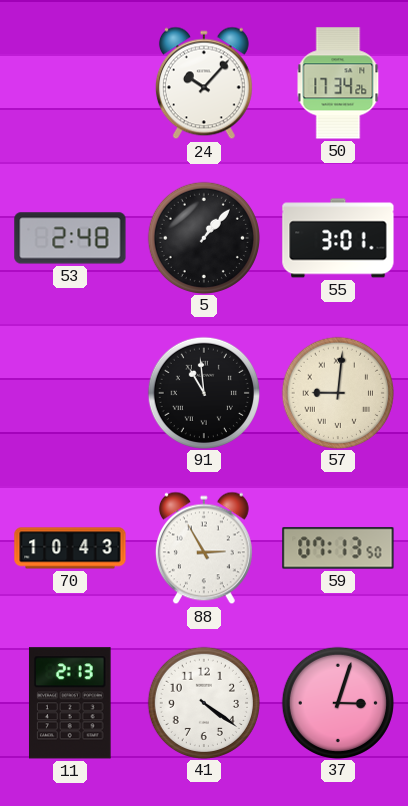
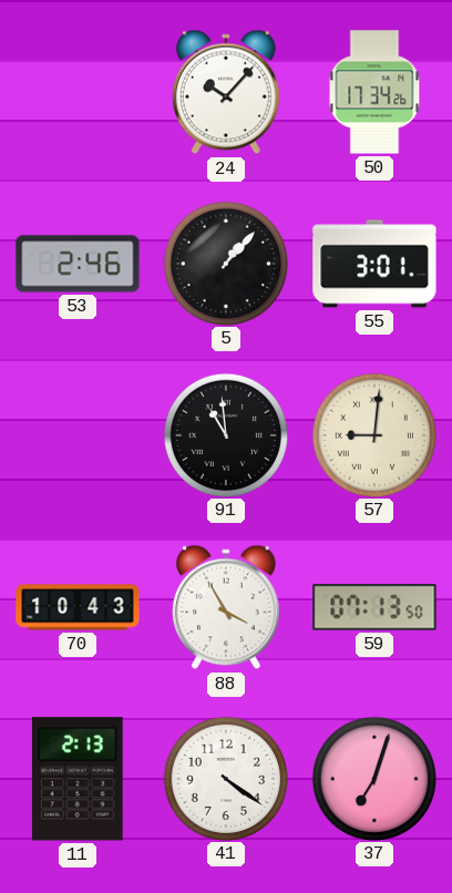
53: 2:48 -> 2:46 (78, 264)
88: 2:55 -> 3:55 (226, 607)
37: 3:03 -> 7:03 (374, 778)
